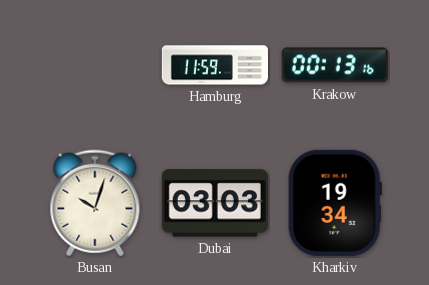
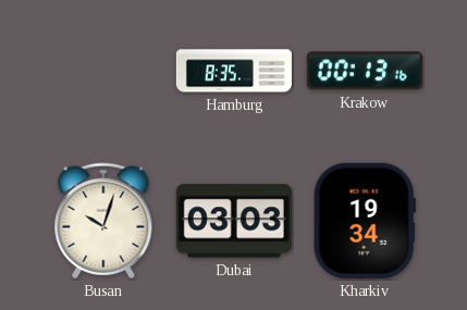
Hamburg: 11:59 -> 8:35 (234, 71)
